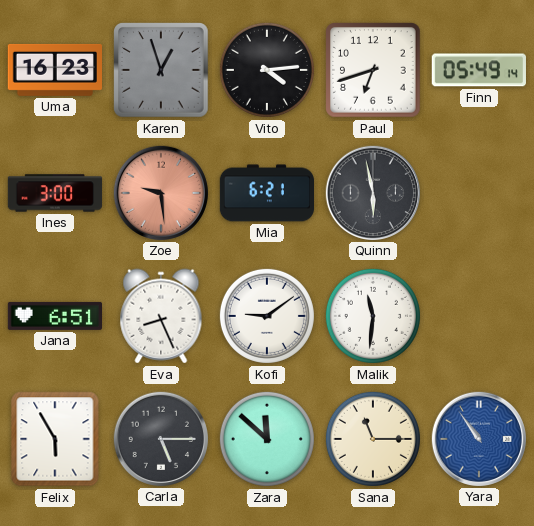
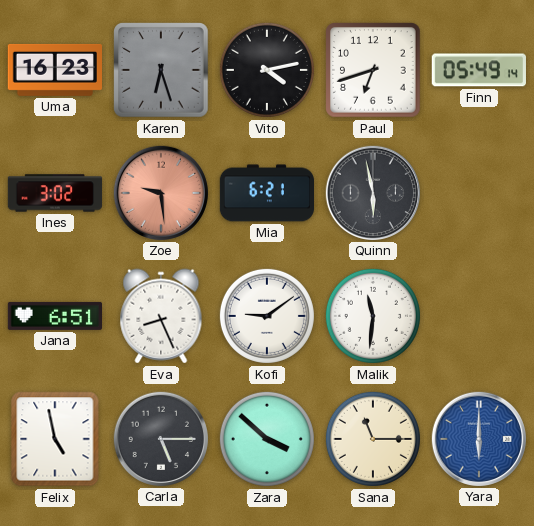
Karen: 12:57 -> 6:27 (161, 70)
Vito: 4:14 -> 4:13 (267, 70)
Ines: 3:00 -> 3:02 (55, 193)
Felix: 5:55 -> 4:58 (55, 439)
Zara: 11:52 -> 3:52 (267, 439)
Yara: 10:54 -> 6:00 (478, 438)
